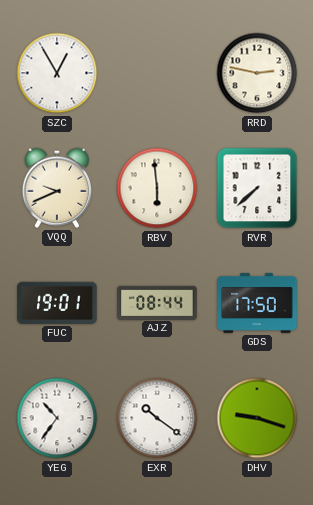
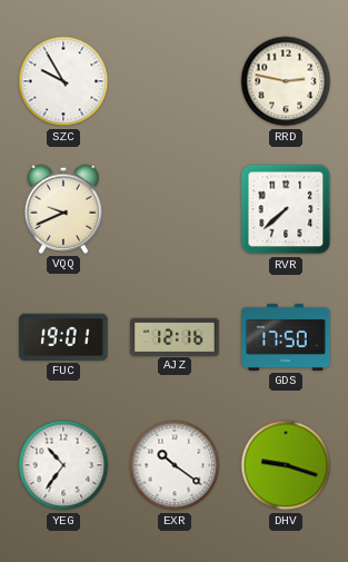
SZC: 12:55 -> 9:55 (63, 81)
RBV: 5:59 -> none (157, 188)
AJZ: 08:44 -> 12:16 (175, 336)
